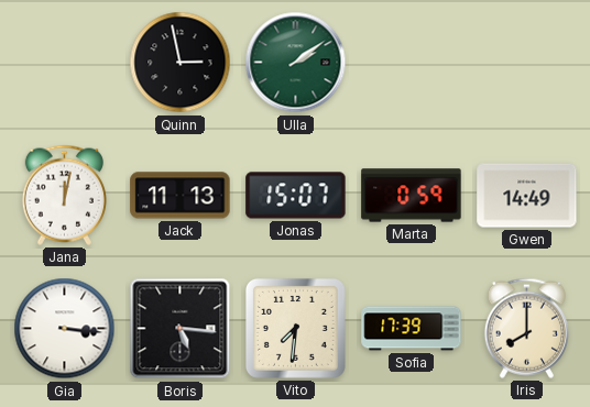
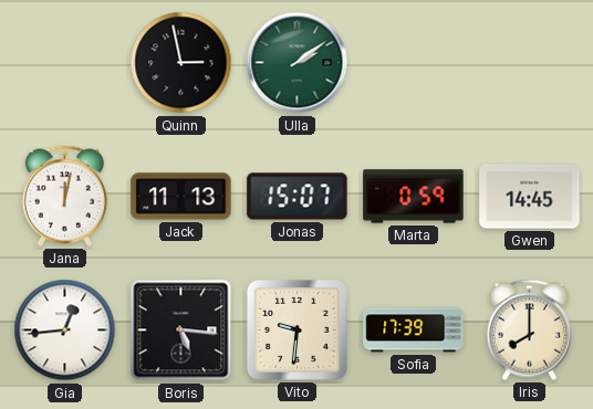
Gwen: 14:49 -> 14:45 (530, 197)
Gia: 3:16 -> 12:44 (65, 331)
Vito: 7:31 -> 9:31 (296, 329)
